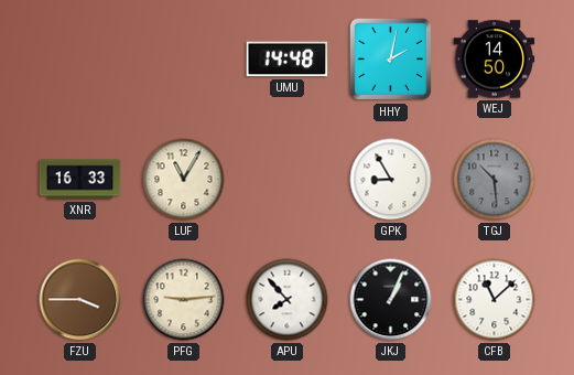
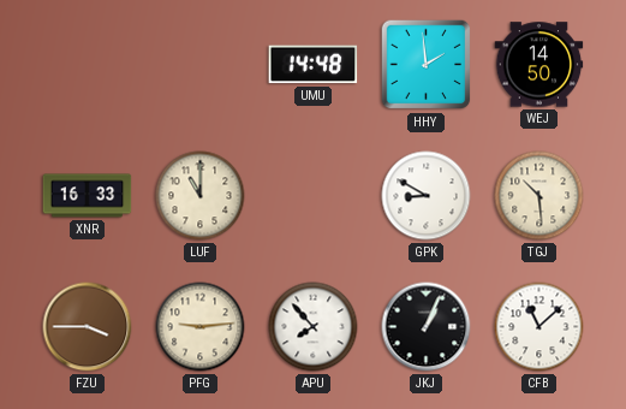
HHY: 2:02 -> 1:59 (427, 65)
LUF: 11:05 -> 11:00 (201, 196)
GPK: 8:55 -> 8:50 (427, 196)
TGJ dial: grey -> cream (539, 196)
